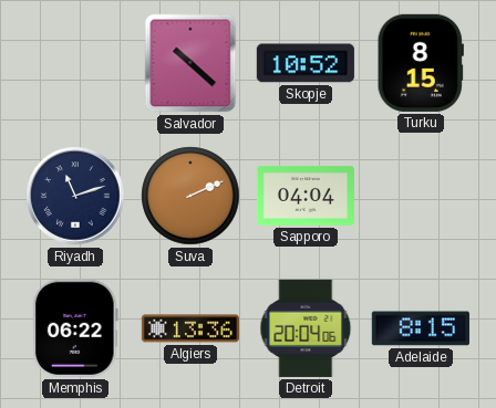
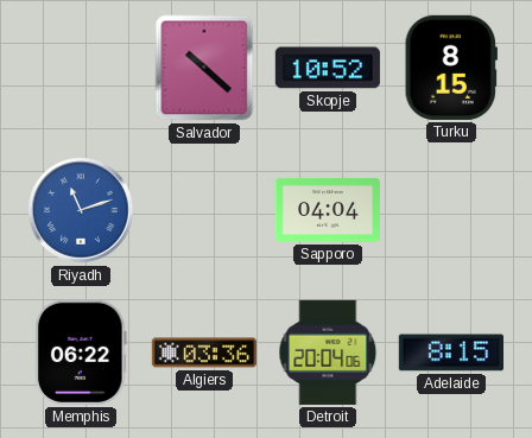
Riyadh dial: navy -> blue (81, 210)
Suva: 2:11 -> none (190, 196)
Algiers: 13:36 -> 03:36 (204, 353)
